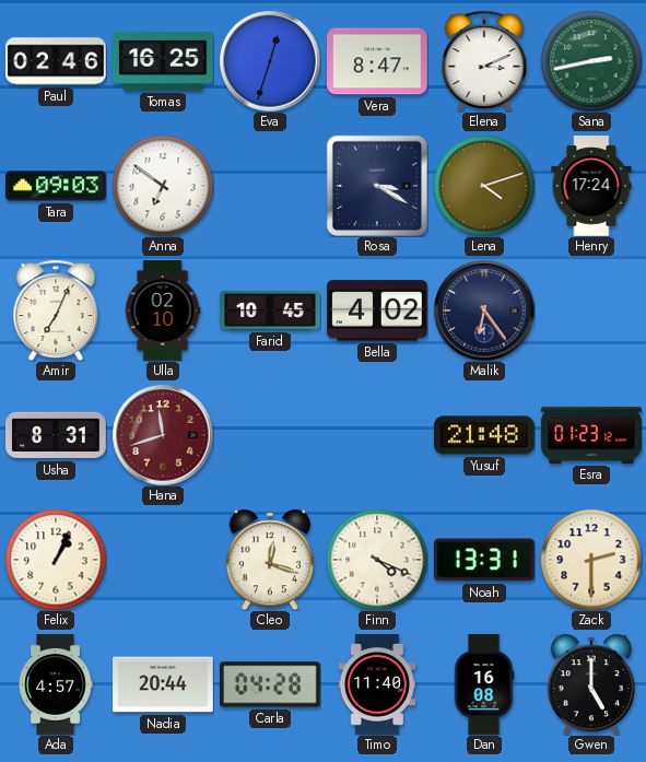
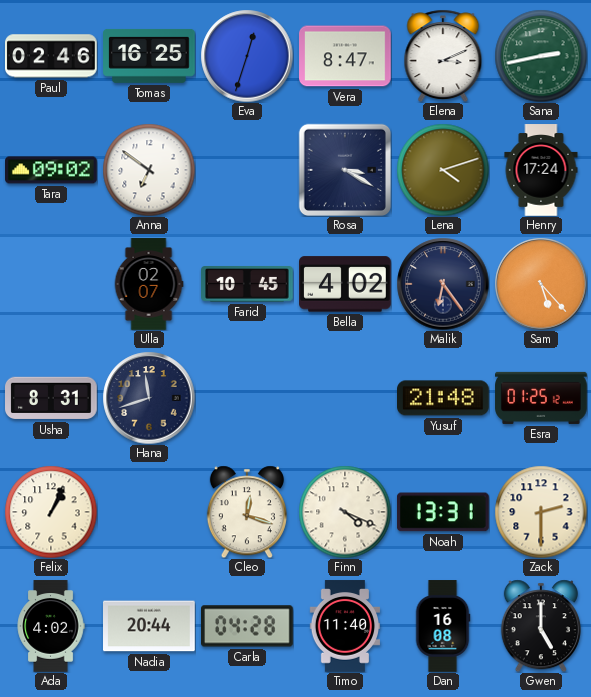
Tara: 09:03 -> 09:02 (51, 170)
Amir: 7:04 -> none (56, 310)
Ulla: 02:10 -> 02:07 (149, 284)
Sam: none -> 5:23 (541, 284)
Hana dial: burgundy -> navy (149, 398)
Esra: 01:23 -> 01:25 (541, 398)
Ada: 4:57 -> 4:02 (51, 626)
